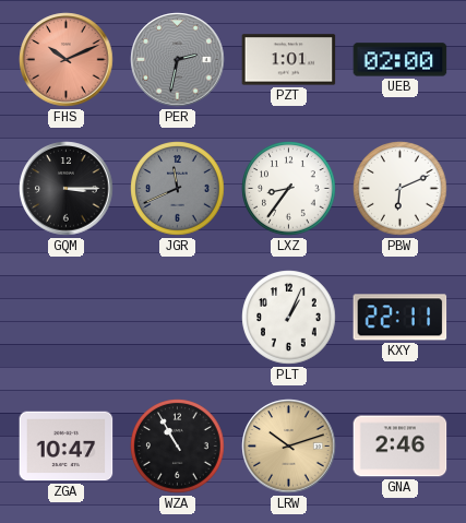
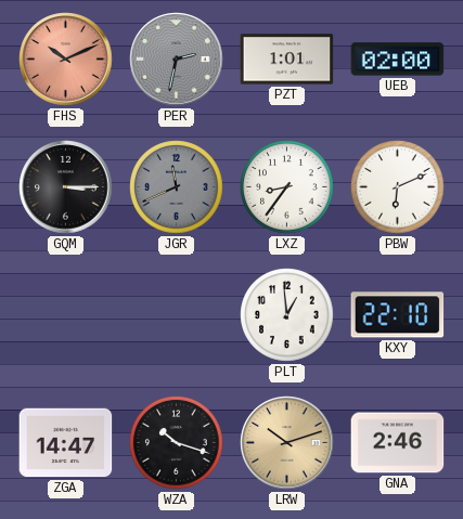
PLT: 1:04 -> 12:59 (287, 315)
KXY: 22:11 -> 22:10 (398, 315)
ZGA: 10:47 -> 14:47 (66, 443)
WZA: 10:55 -> 10:18 (177, 443)
